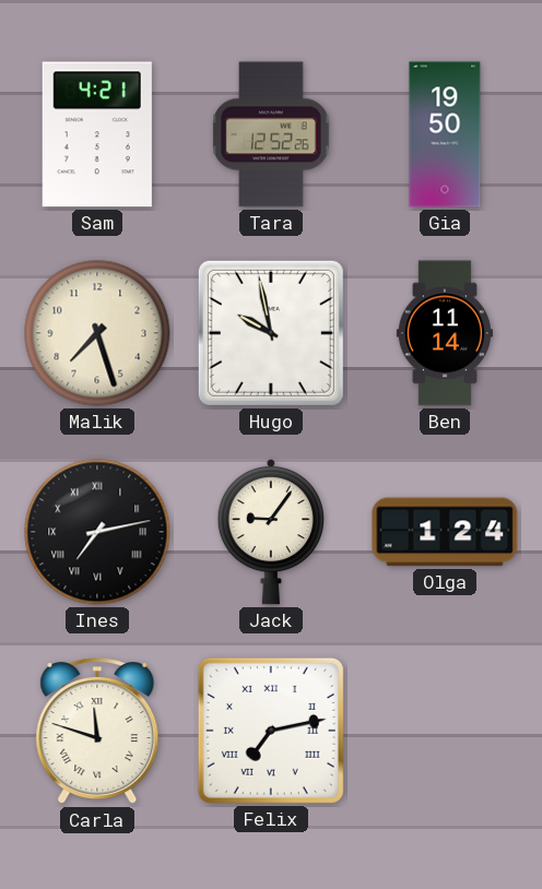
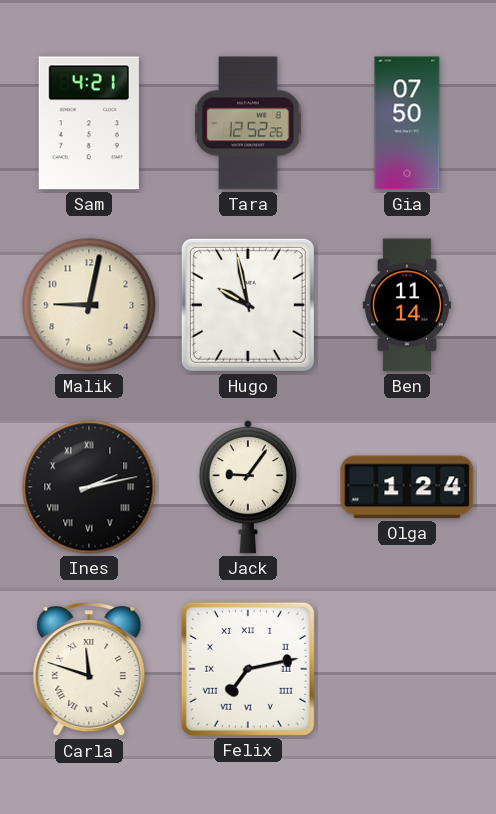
Gia: 19:50 -> 07:50 (407, 123)
Malik: 7:27 -> 9:02 (89, 305)
Ines: 7:13 -> 2:13 (89, 487)
